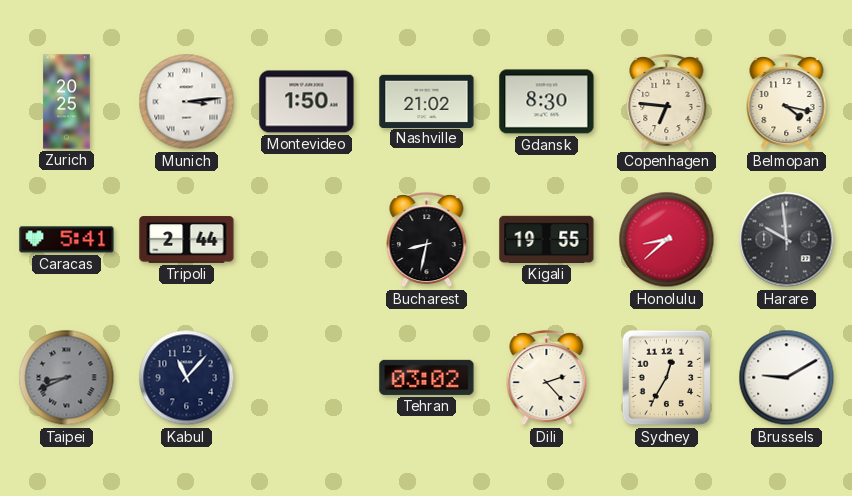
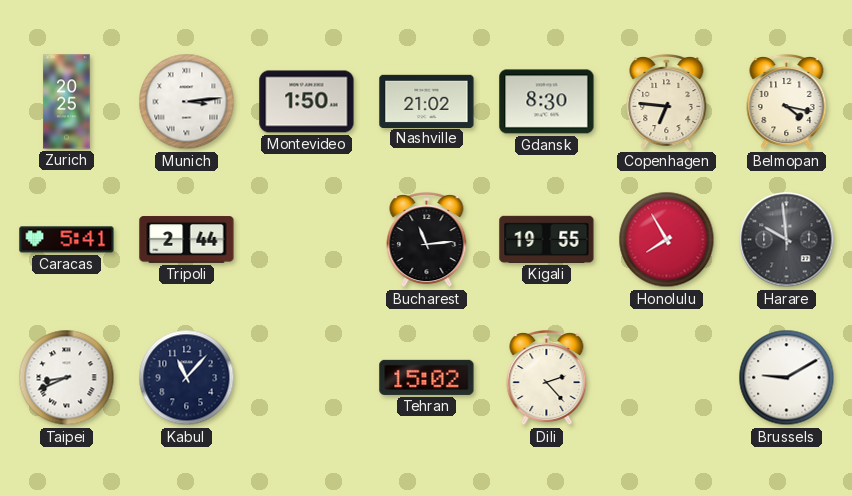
Bucharest: 8:32 -> 11:14 (427, 241)
Honolulu: 8:38 -> 7:55 (667, 240)
Taipei dial: grey -> white (67, 378)
Tehran: 03:02 -> 15:02 (427, 377)
Sydney: 12:35 -> none (667, 378)
